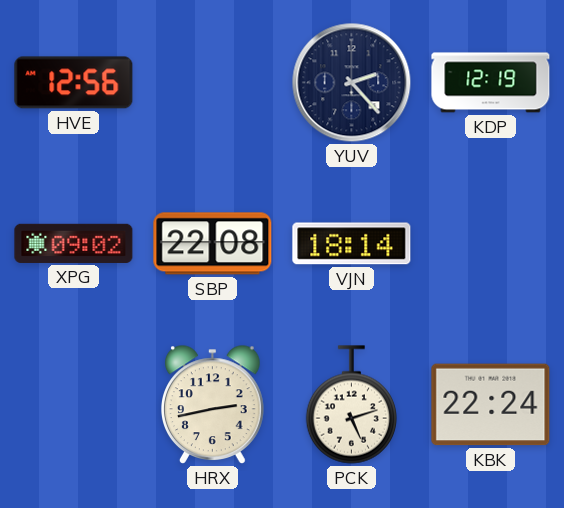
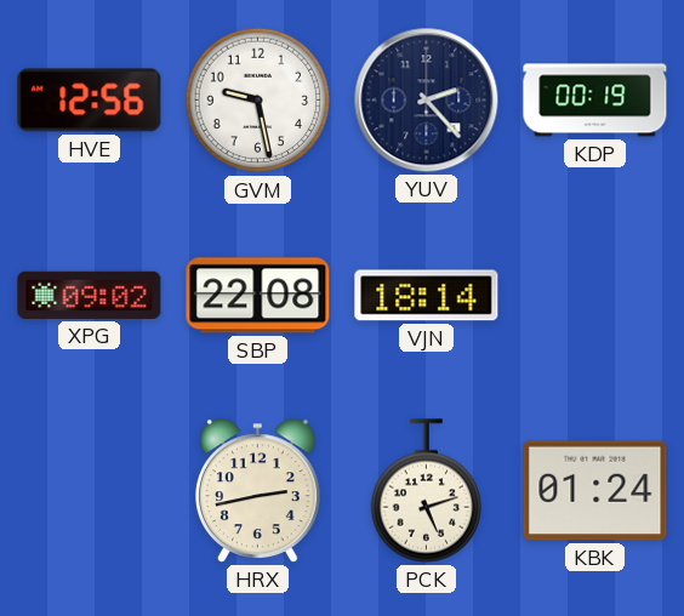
GVM: none -> 9:28 (258, 101)
KDP: 12:19 -> 00:19 (595, 101)
KBK: 22:24 -> 01:24 (595, 491)
